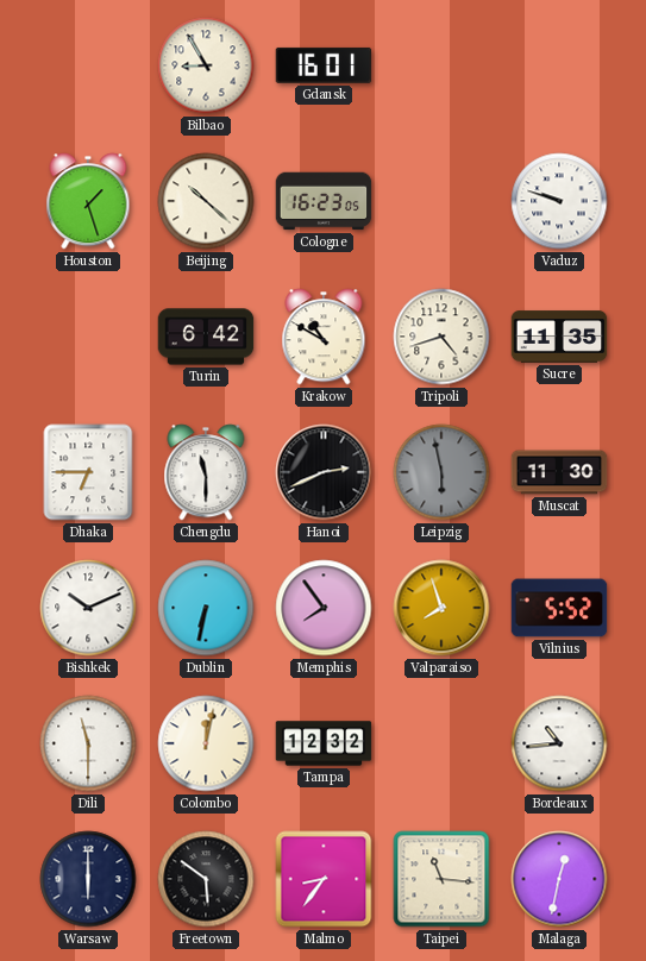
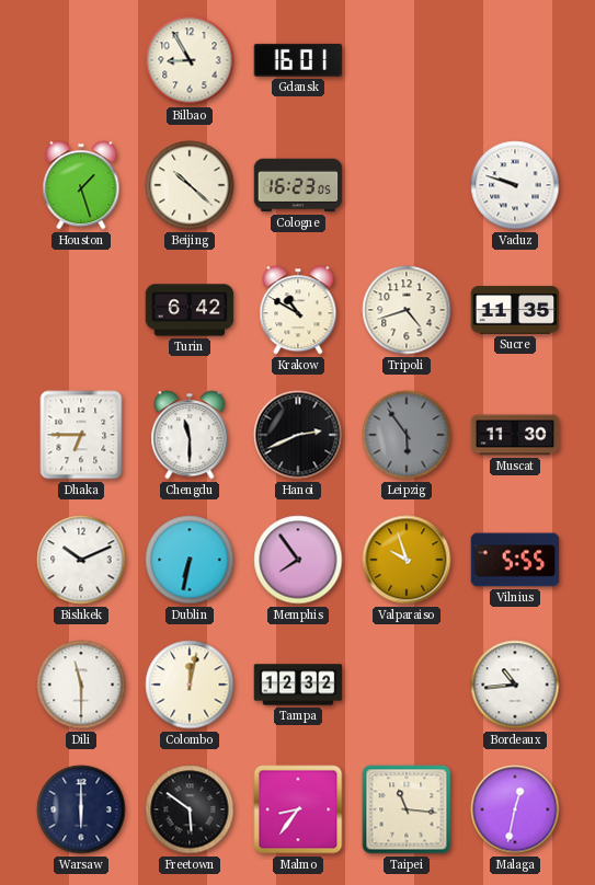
Leipzig: 5:58 -> 5:54 (407, 435)
Valparaiso: 7:57 -> 9:57 (407, 560)
Vilnius: 5:52 -> 5:55 (515, 560)
